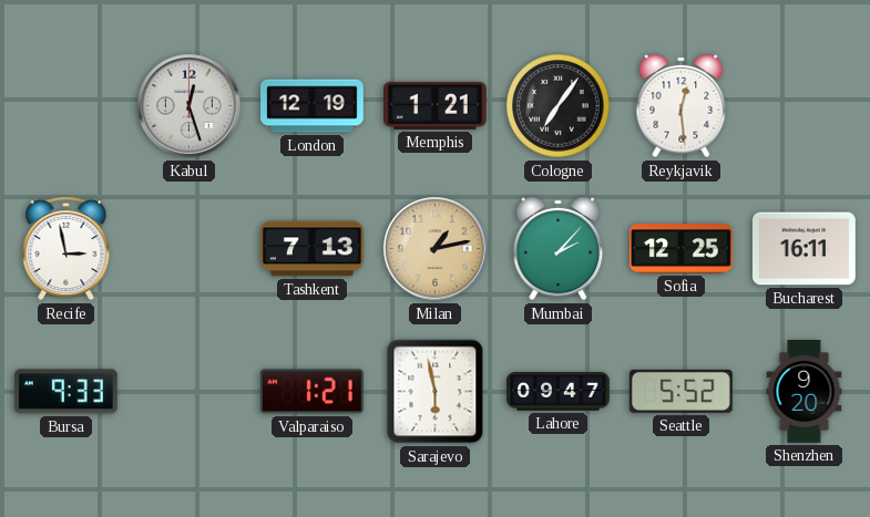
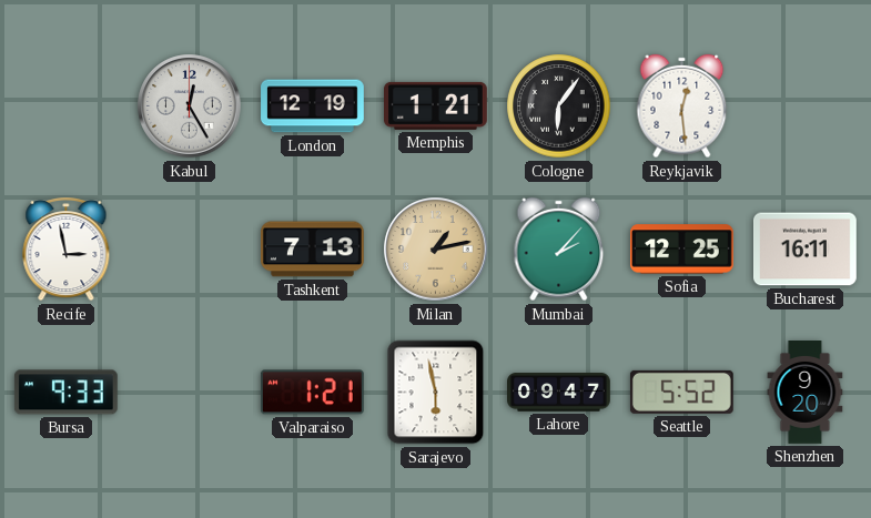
Kabul: 12:27 -> 12:25 (190, 106)
Cologne: 7:06 -> 6:06 (559, 106)
